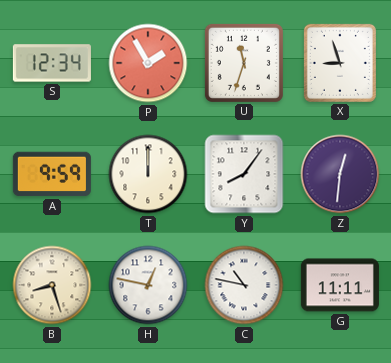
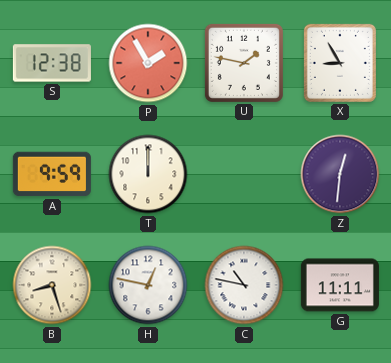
S: 12:34 -> 12:38 (52, 63)
U: 11:33 -> 1:47 (244, 63)
X: 8:57 -> 8:55 (340, 63)
Y: 8:06 -> none (244, 174)
